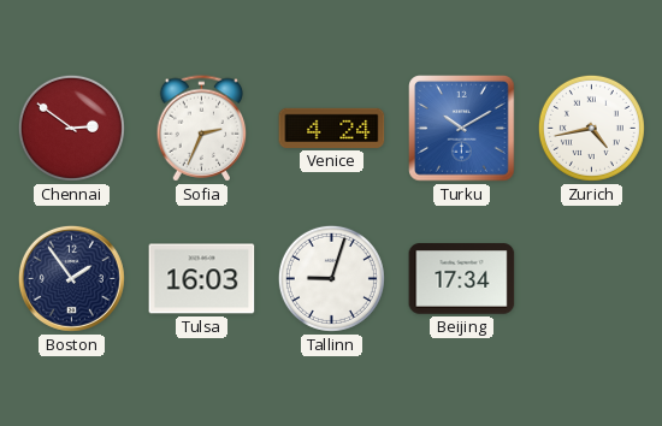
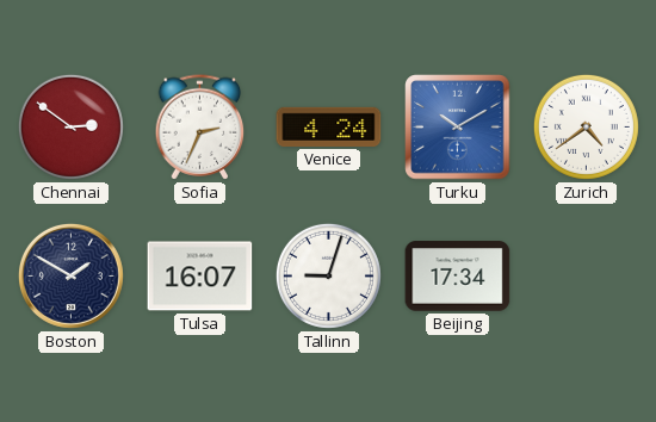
Zurich: 4:43 -> 4:39 (586, 126)
Boston: 1:54 -> 1:50 (70, 275)
Tulsa: 16:03 -> 16:07 (200, 277)
